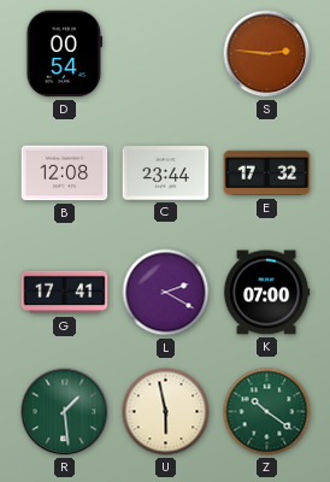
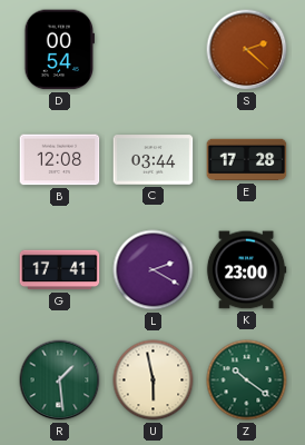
S: 2:46 -> 2:22 (247, 50)
C: 23:44 -> 03:44 (154, 160)
E: 17:32 -> 17:28 (247, 160)
K: 07:00 -> 23:00 (246, 270)
